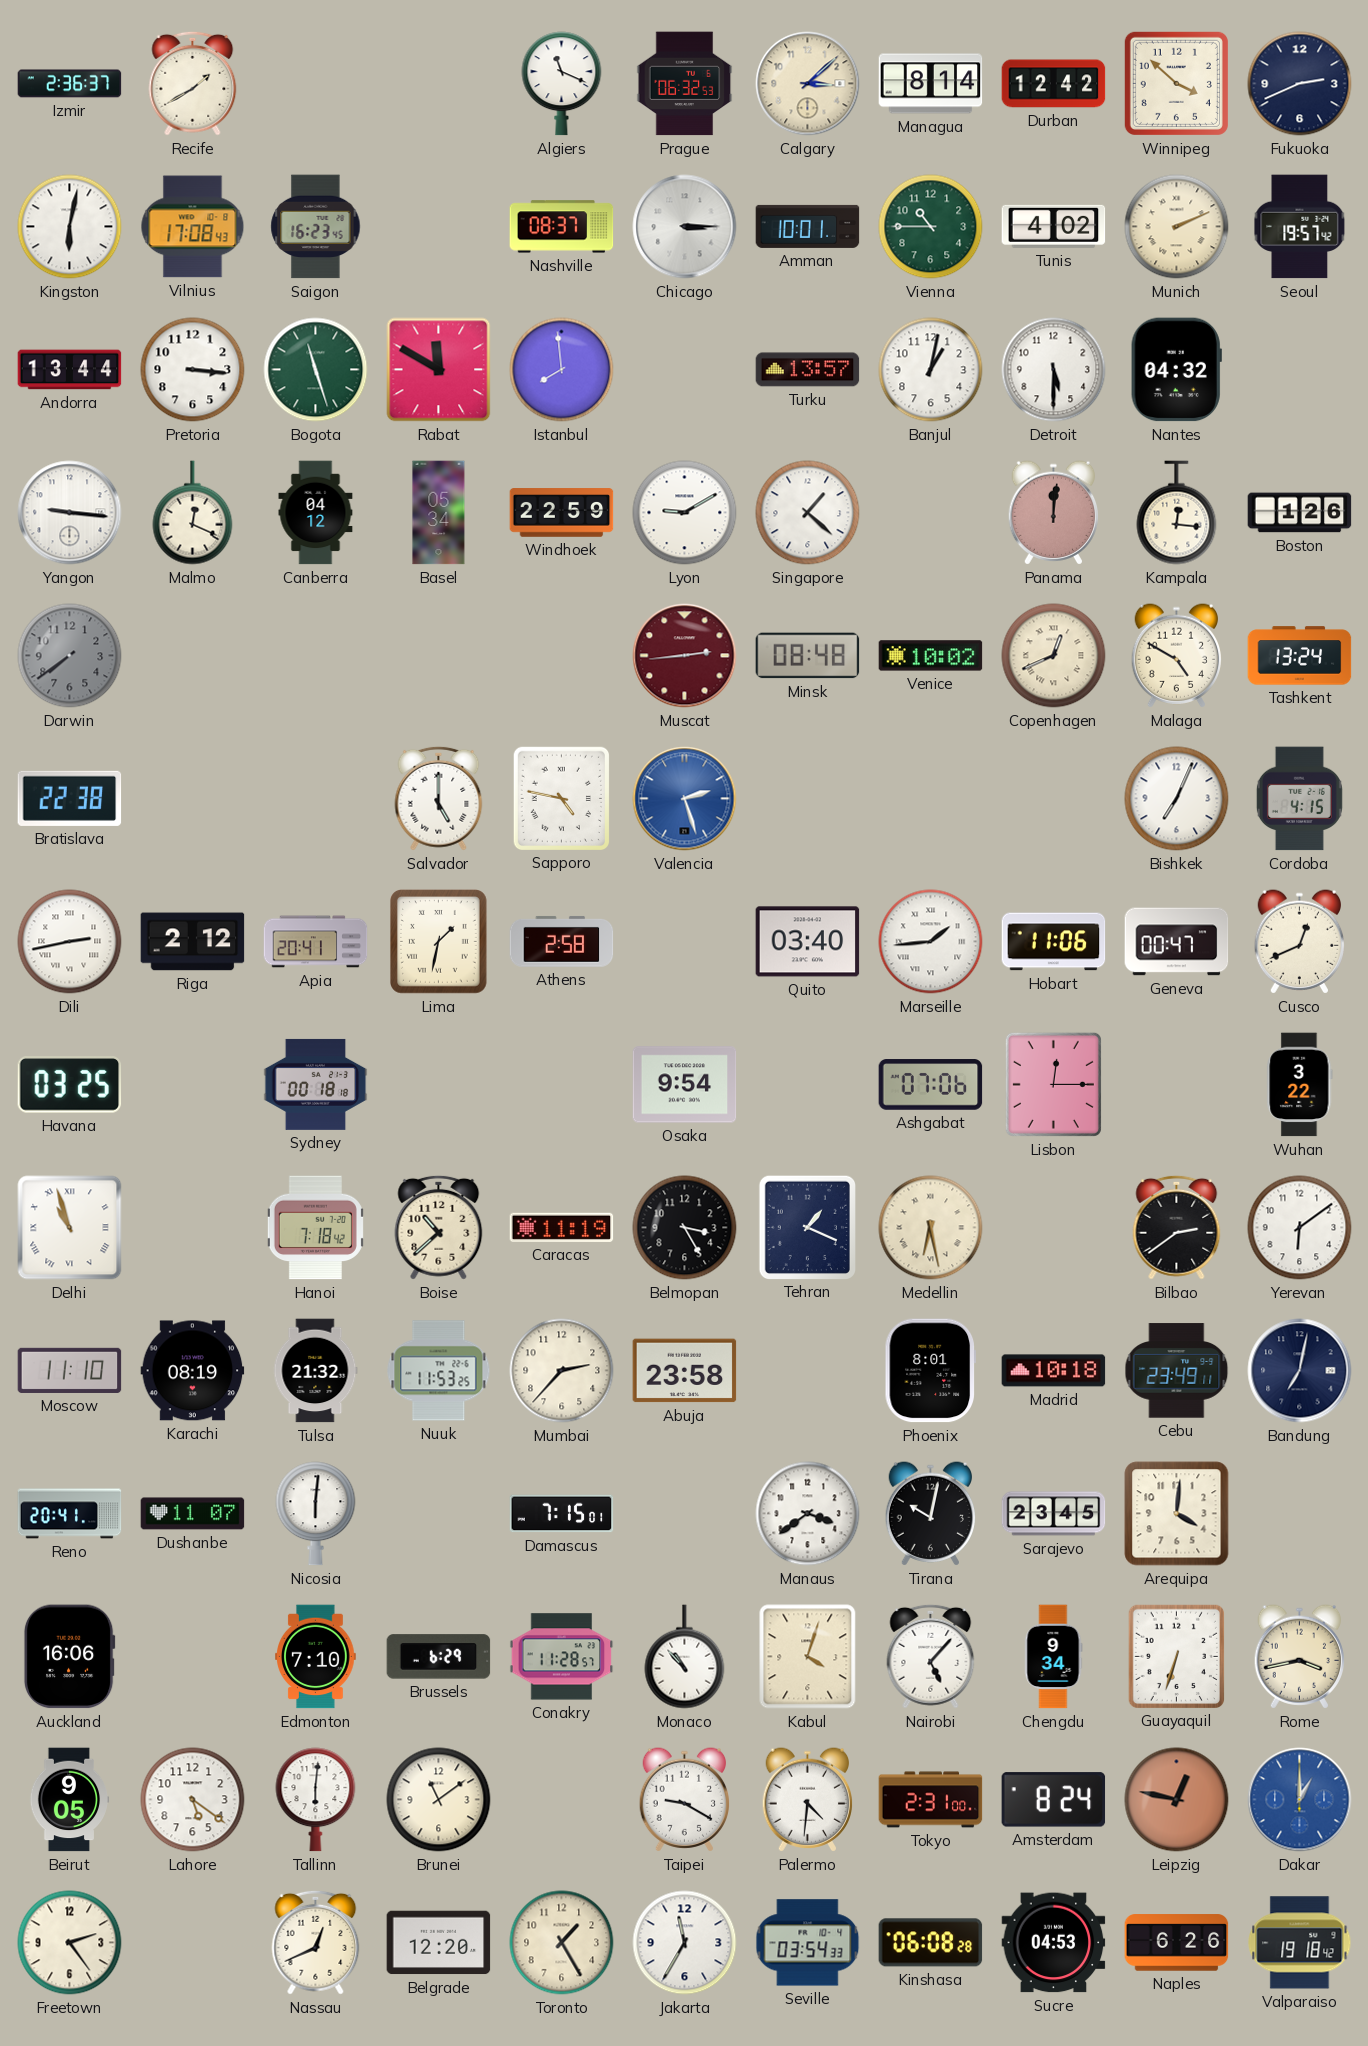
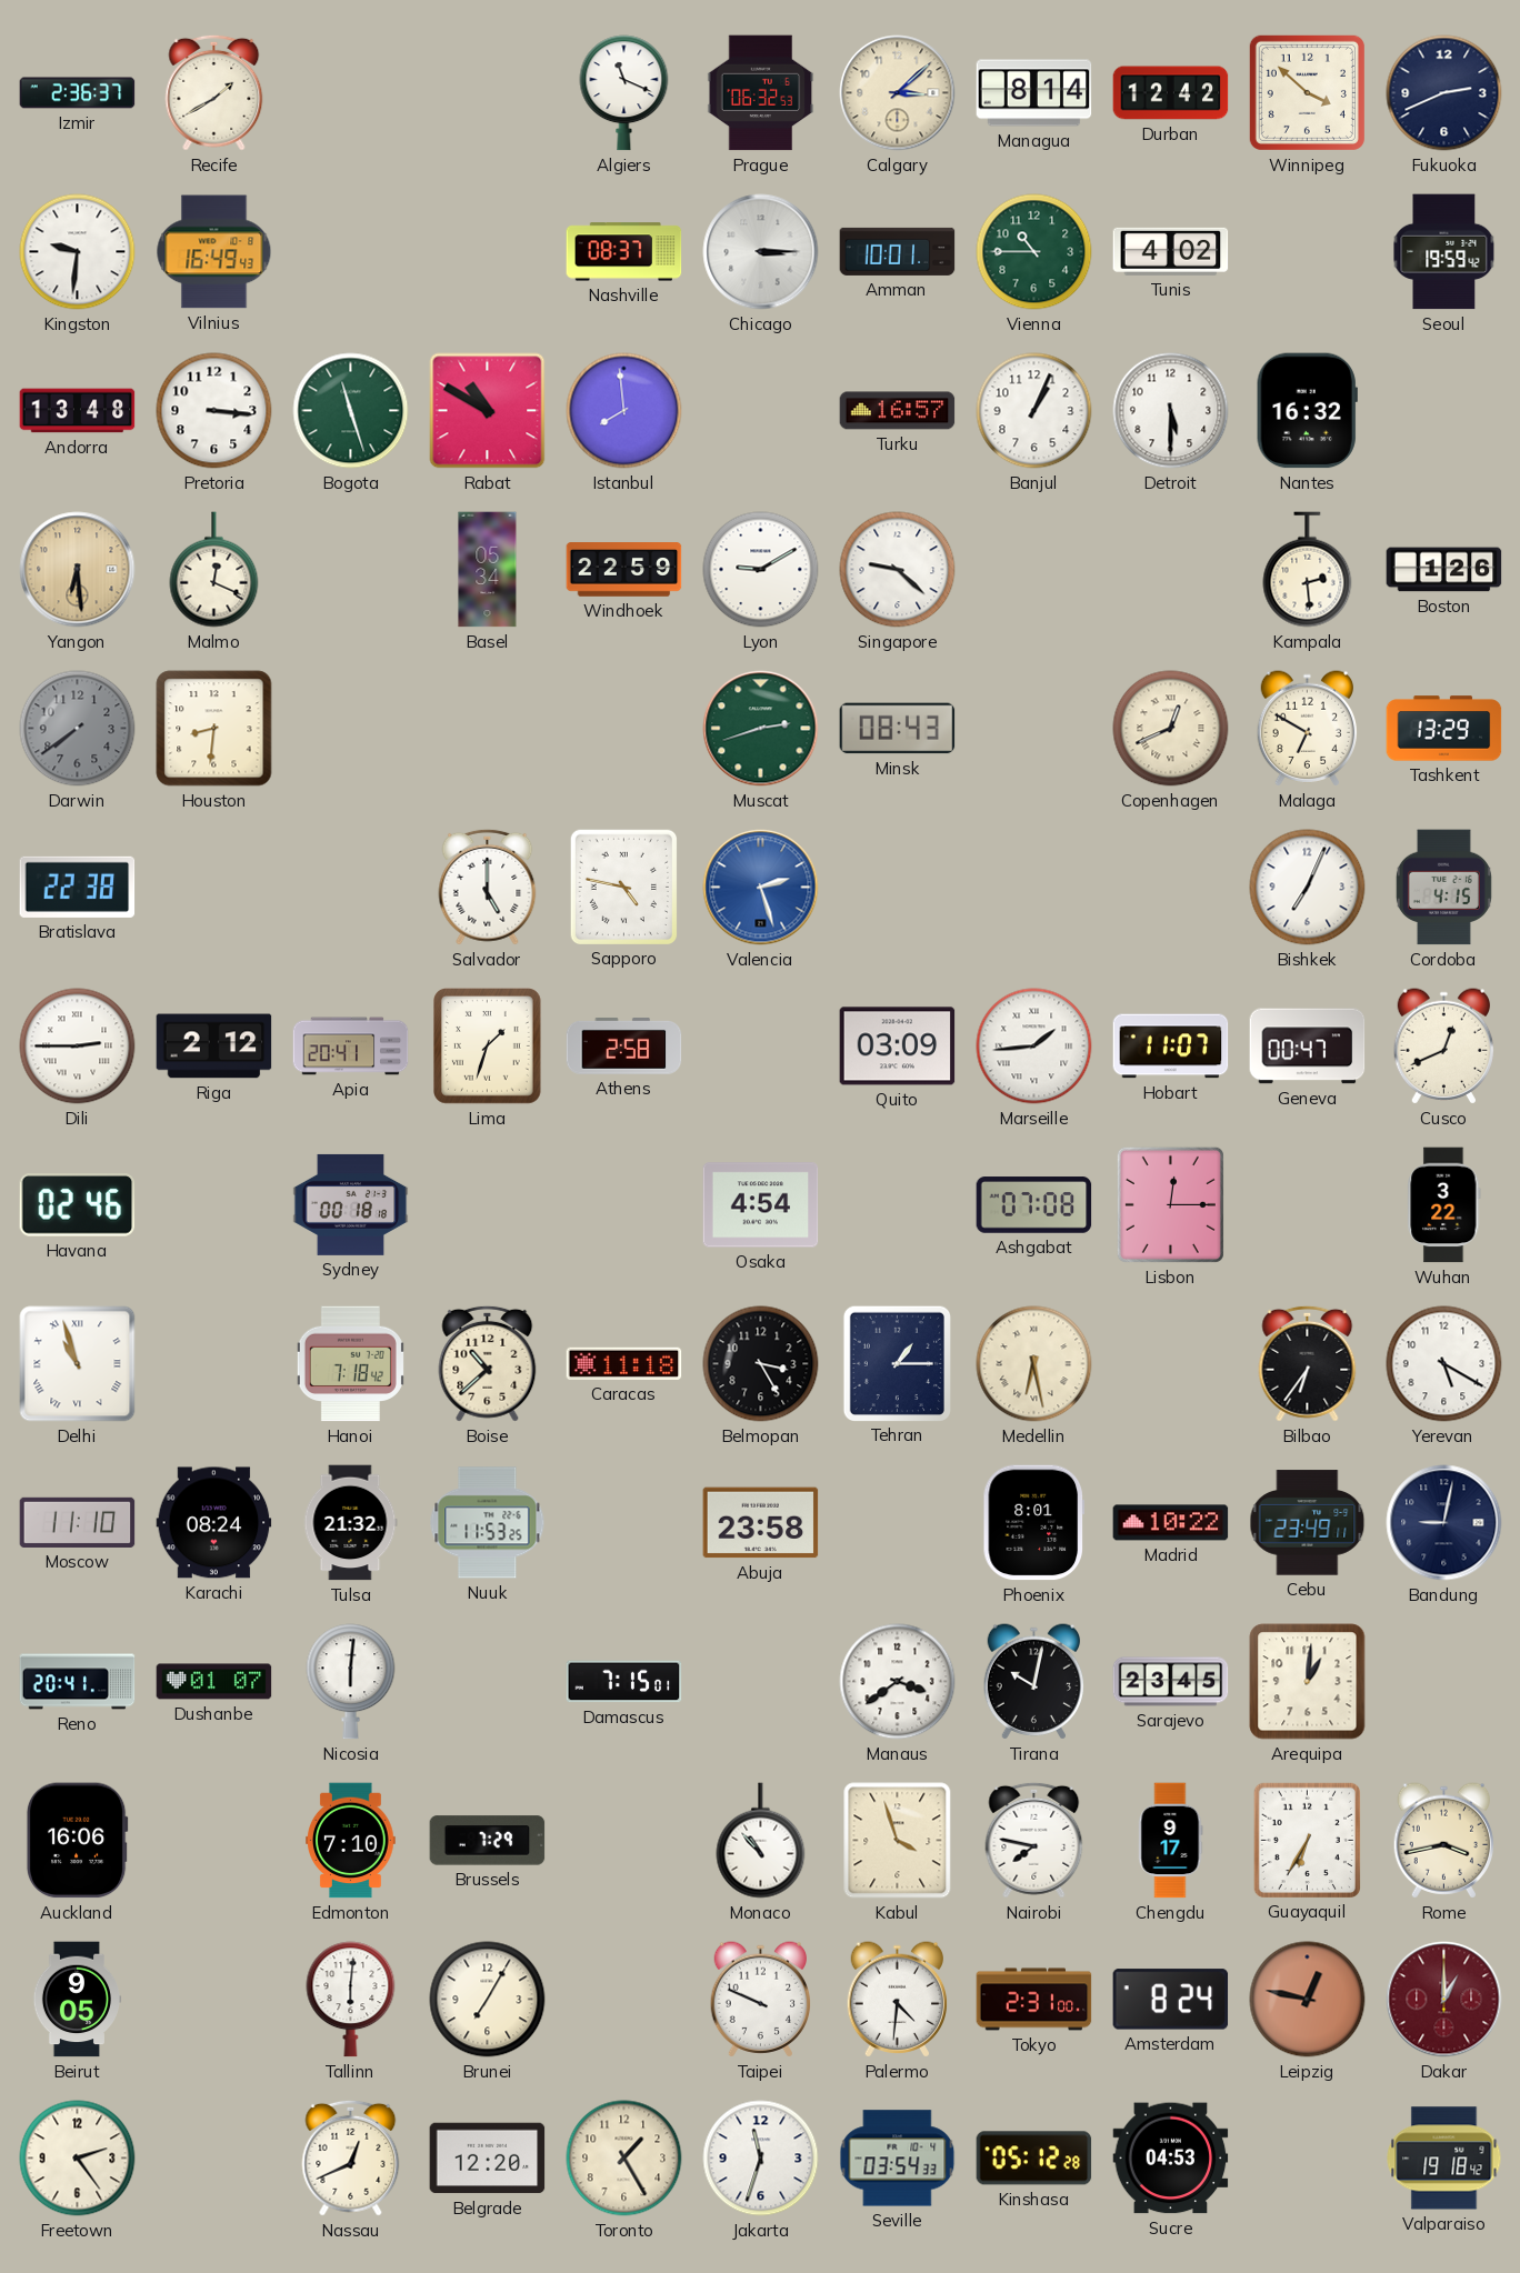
Kingston: 6:02 -> 9:31 (78, 252)
Vilnius: 17:08 -> 16:49 (214, 252)
Saigon: 16:23 -> none (316, 227)
Munich: 2:11 -> none (1177, 227)
Seoul: 19:57 -> 19:59 (1444, 252)
Andorra: 13:44 -> 13:48 (78, 411)
Rabat: 11:50 -> 10:50 (488, 411)
Turku: 13:57 -> 16:57 (898, 411)
Banjul: 1:02 -> 1:04 (1034, 411)
Nantes: 04:32 -> 16:32 (1307, 411)
Yangon: 9:16 -> 6:29 (78, 570)
Yangon dial: white -> champagne (78, 570)
Canberra: 04:12 -> none (316, 513)
Singapore: 1:22 -> 9:22 (898, 570)
Panama: 12:01 -> none (1054, 513)
Kampala: 12:16 -> 2:29 (1308, 570)
Houston: none -> 8:31 (214, 729)
Muscat: 2:44 -> 2:42 (761, 729)
Muscat dial: burgundy -> green (761, 729)
Minsk: 08:48 -> 08:43 (898, 729)
Venice: 10:02 -> none (931, 656)
Malaga: 4:50 -> 6:50 (1308, 729)
Tashkent: 13:24 -> 13:29 (1444, 729)
Dili: 2:43 -> 2:45 (78, 1047)
Lima: 1:32 -> 1:33 (488, 1047)
Quito: 03:40 -> 03:09 (898, 1047)
Hobart: 11:06 -> 11:07 (1171, 1047)
Havana: 03:25 -> 02:46 (78, 1205)
Osaka: 9:54 -> 4:54 (761, 1205)
Ashgabat: 07:06 -> 07:08 (1034, 1205)
Caracas: 11:19 -> 11:18 (624, 1363)
Tehran: 1:19 -> 1:15 (897, 1363)
Bilbao: 2:39 -> 6:36 (1308, 1363)
Yerevan: 6:09 -> 5:20 (1444, 1364)
Karachi: 08:19 -> 08:24 (214, 1523)
Mumbai: 2:37 -> none (562, 1371)
Madrid: 10:18 -> 10:22 (1171, 1523)
Bandung: 7:02 -> 9:02 (1444, 1523)
Dushanbe: 11:07 -> 01:07 (214, 1682)
Arequipa: 4:01 -> 1:01 (1308, 1682)
Brussels: 6:29 -> 7:29 (488, 1841)
Conakry: 11:28 -> none (562, 1657)
Kabul: 4:03 -> 3:57 (898, 1841)
Nairobi: 5:07 -> 7:47 (1034, 1840)
Chengdu: 9:34 -> 9:17 (1170, 1841)
Guayaquil: 6:33 -> 6:35 (1307, 1840)
Lahore: 5:21 -> none (193, 1800)
Brunei: 11:09 -> 7:05 (488, 2000)
Taipei: 9:20 -> 9:49 (761, 2000)
Dakar dial: blue -> burgundy (1444, 2000)
Jakarta: 11:35 -> 11:33 (761, 2159)
Kinshasa: 06:08 -> 05:12 (1034, 2159)
Naples: 6:26 -> none (1177, 1943)
